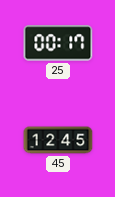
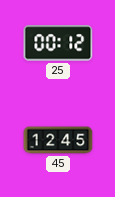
25: 00:17 -> 00:12 (58, 43)
